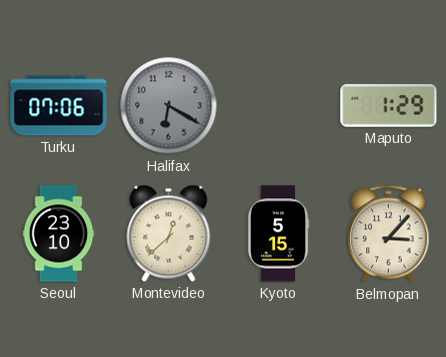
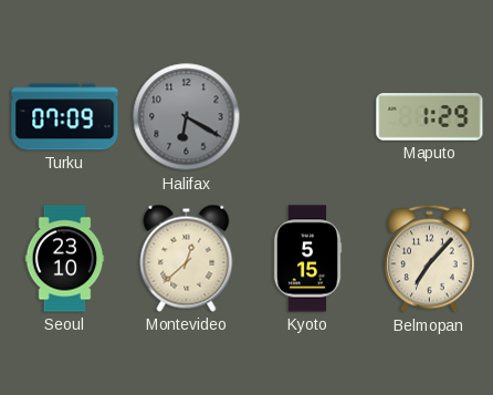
Turku: 07:06 -> 07:09 (65, 117)
Belmopan: 3:07 -> 7:07 (430, 259)
